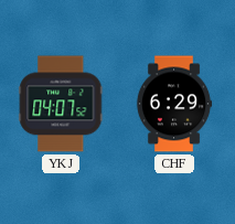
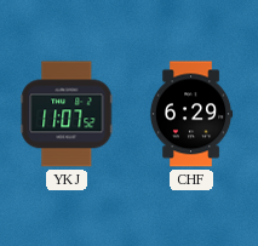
YKJ: 04:07 -> 11:07 (67, 114)
